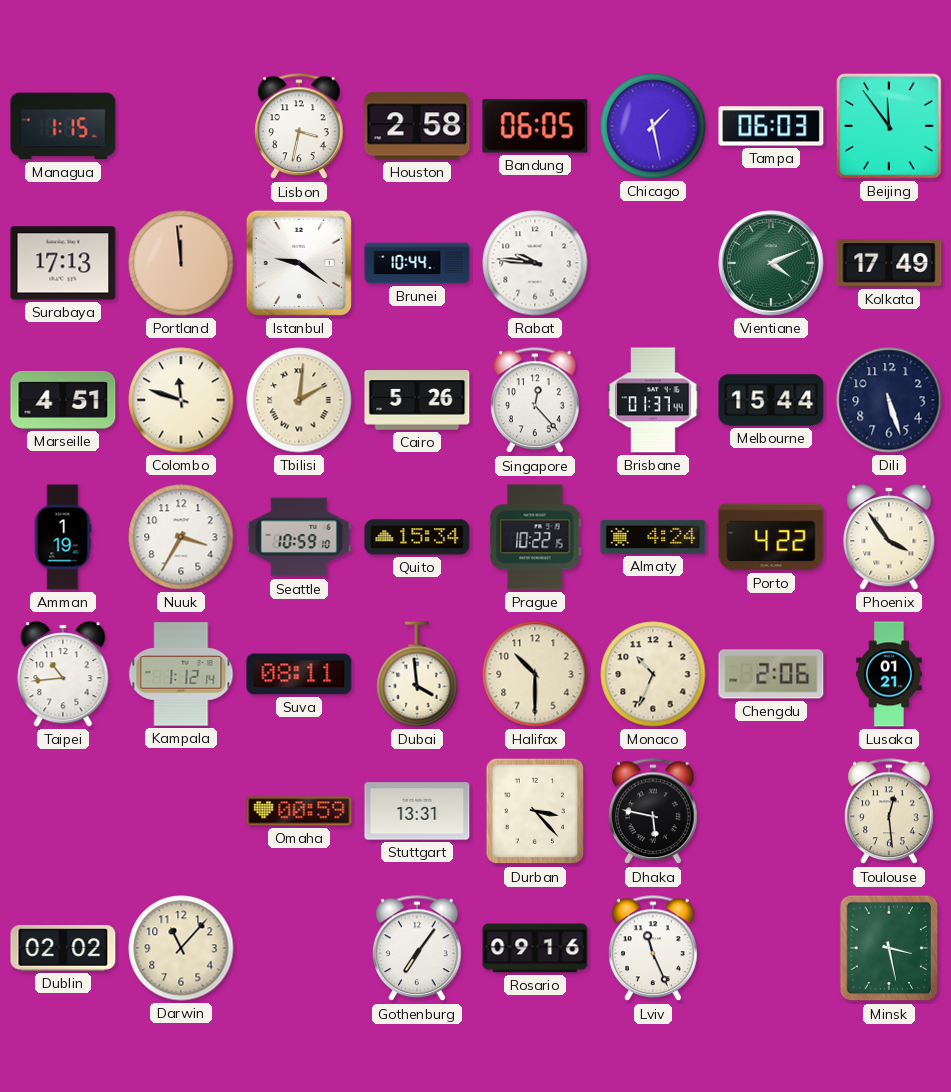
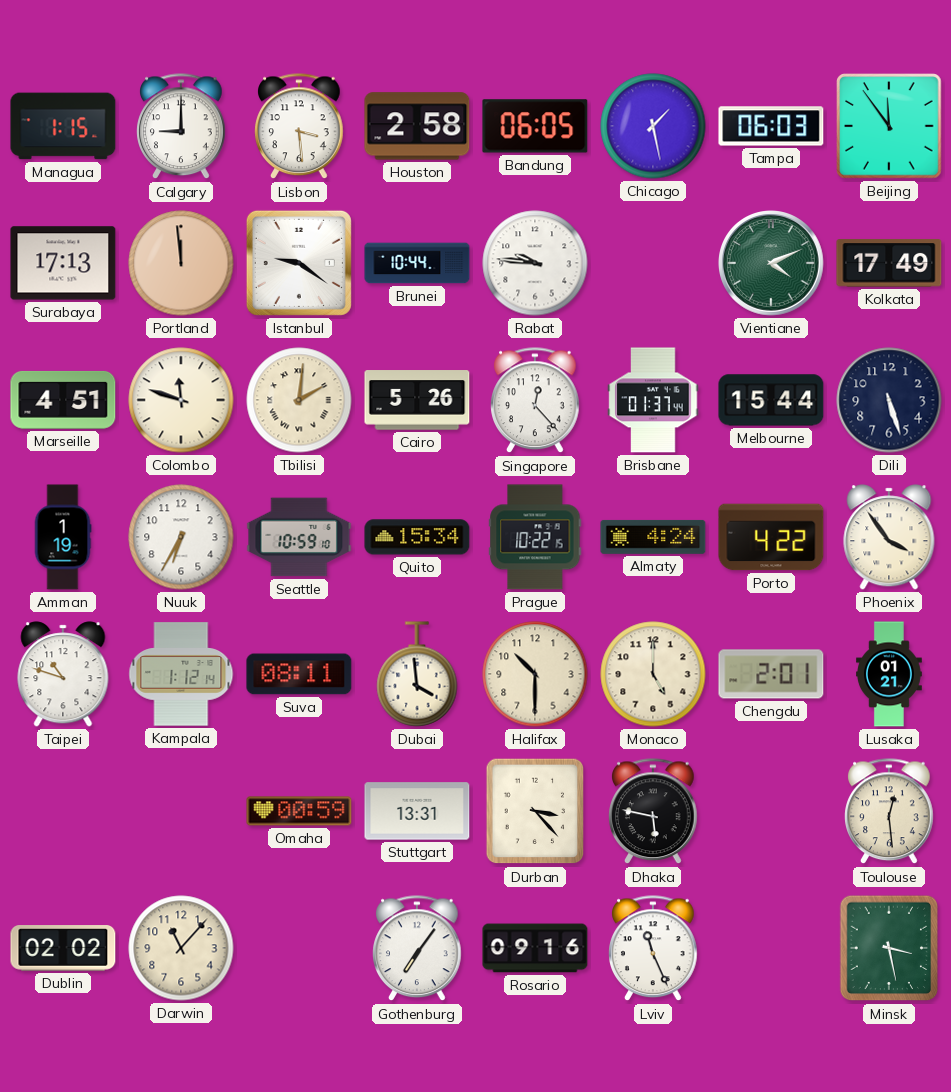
Calgary: none -> 9:00 (181, 127)
Lisbon: 3:32 -> 3:29 (299, 127)
Nuuk: 3:35 -> 6:35 (181, 537)
Taipei: 10:44 -> 10:48 (63, 674)
Monaco: 10:34 -> 5:00 (653, 674)
Chengdu: 2:06 -> 2:01 (771, 674)
